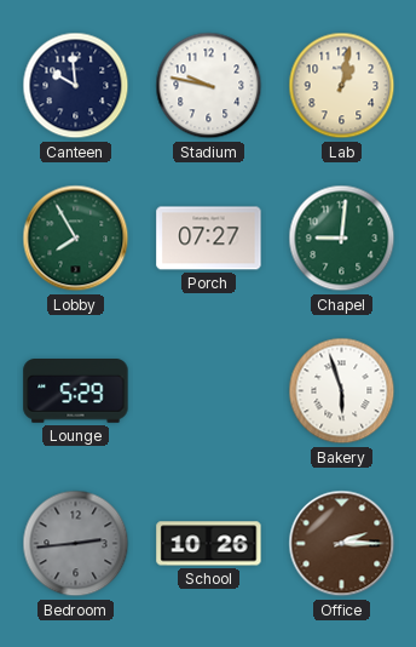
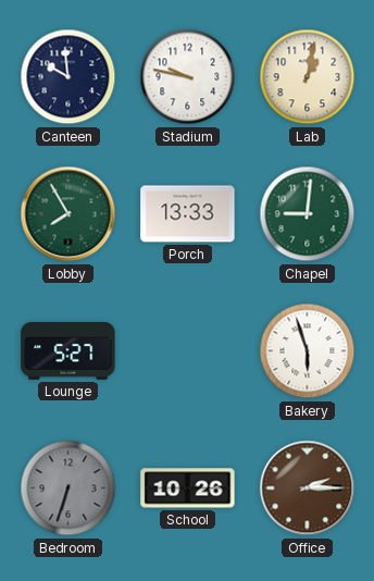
Porch: 07:27 -> 13:33 (188, 214)
Lounge: 5:29 -> 5:27 (68, 351)
Bedroom: 2:44 -> 6:33 (68, 489)
